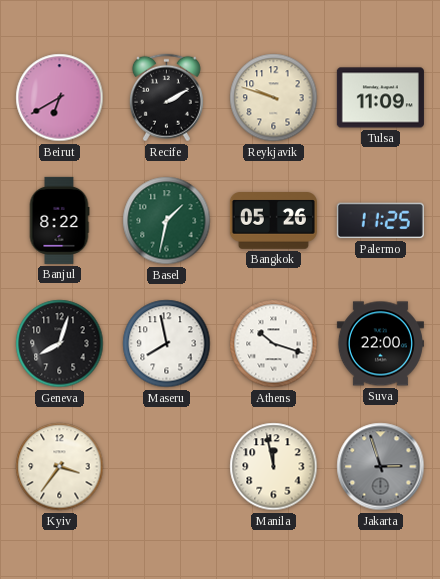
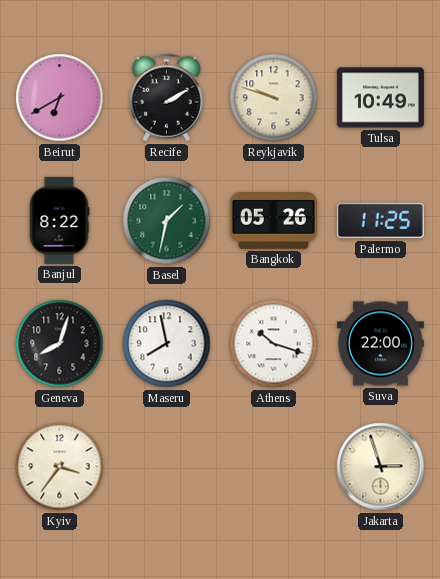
Tulsa: 11:09 -> 10:49 (380, 98)
Manila: 11:58 -> none (274, 467)
Jakarta dial: grey -> cream (381, 467)
